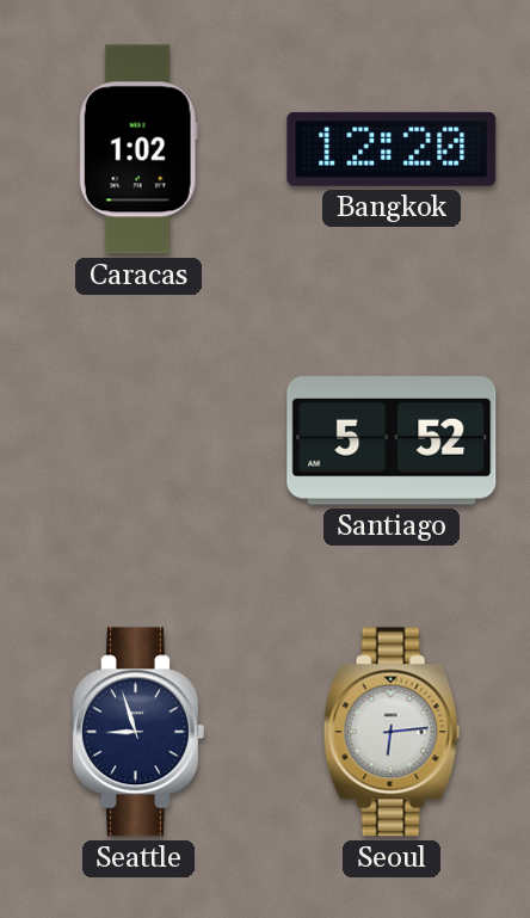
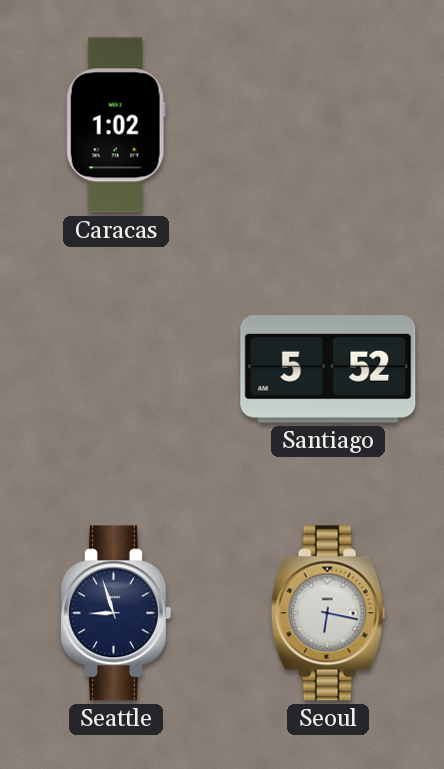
Bangkok: 12:20 -> none (392, 149)
Seoul: 6:14 -> 6:17 (328, 613)
